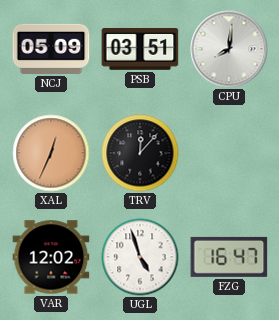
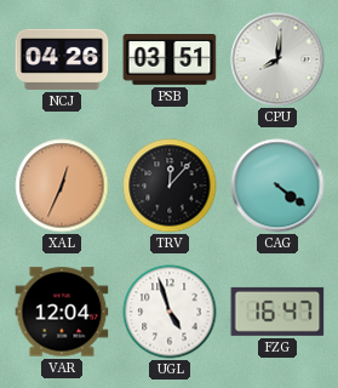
NCJ: 05:09 -> 04:26 (62, 59)
CAG: none -> 4:21 (277, 186)
VAR: 12:02 -> 12:04 (62, 312)
